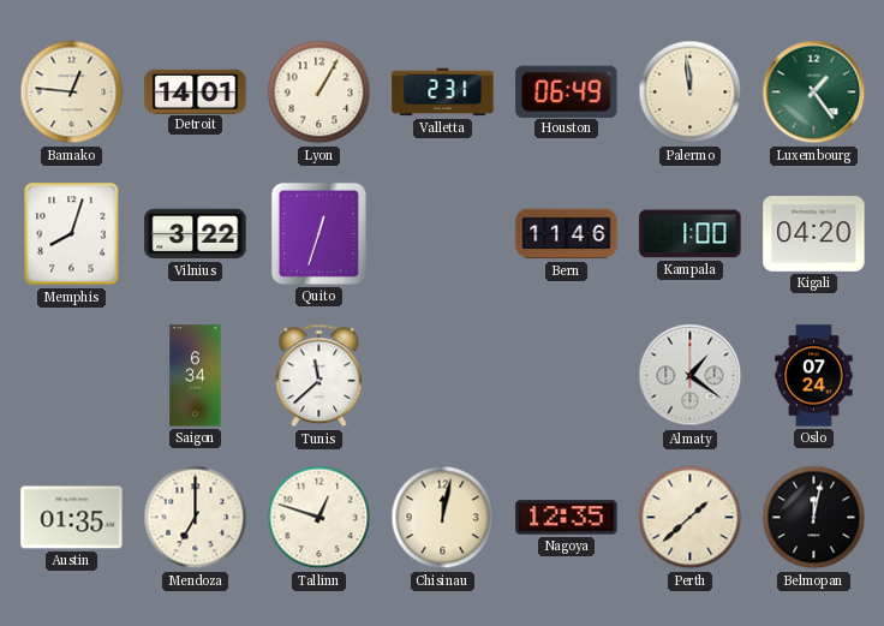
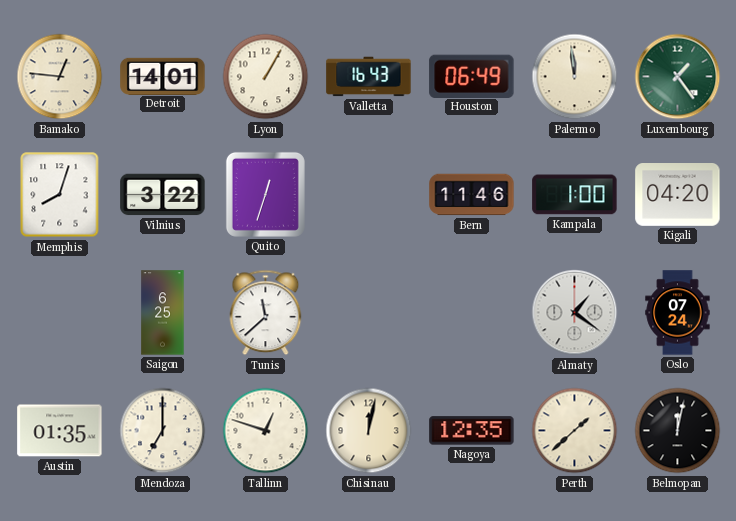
Valletta: 2:31 -> 16:43 (369, 77)
Saigon: 6:34 -> 6:25 (163, 313)
